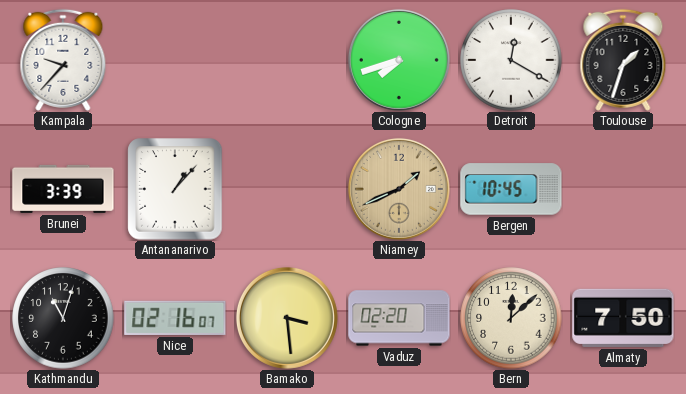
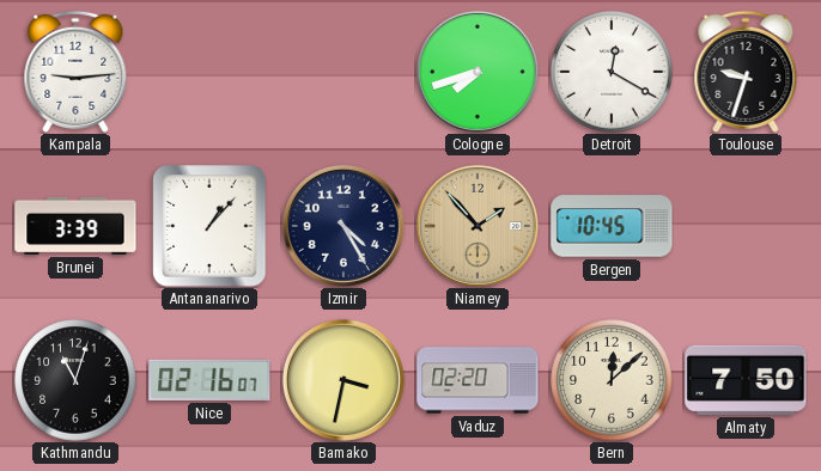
Kampala: 9:37 -> 9:14 (75, 72)
Toulouse: 1:33 -> 9:33 (746, 72)
Izmir: none -> 4:25 (343, 226)
Niamey: 1:41 -> 1:53 (478, 226)
Bamako: 3:29 -> 3:32 (343, 380)
